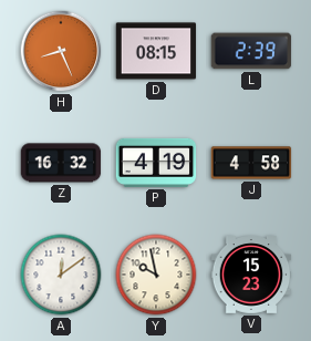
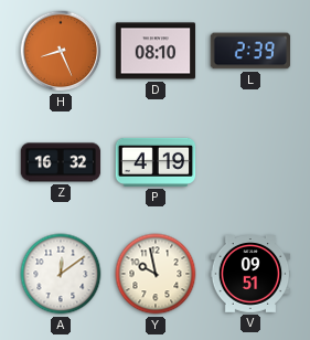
D: 08:15 -> 08:10 (156, 51)
J: 4:58 -> none (251, 163)
V: 15:23 -> 09:51 (250, 275)
